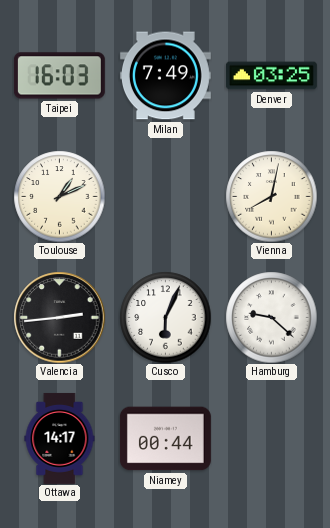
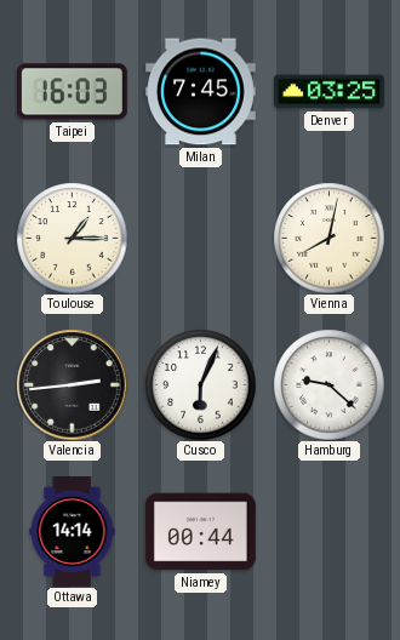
Milan: 7:49 -> 7:45 (200, 92)
Toulouse: 1:11 -> 1:15 (72, 238)
Ottawa: 14:17 -> 14:14 (73, 531)
